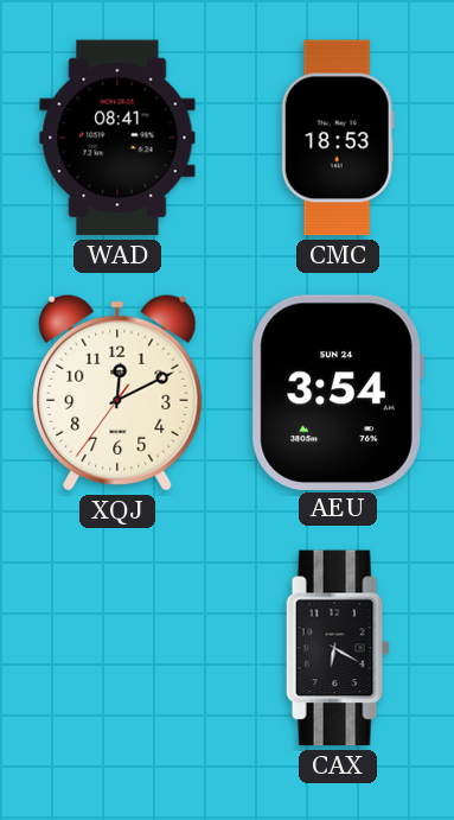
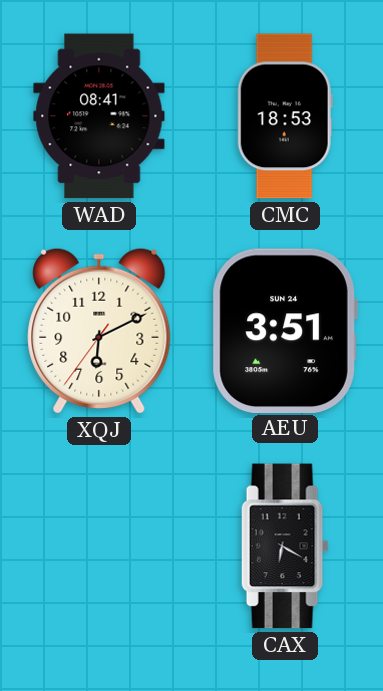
XQJ: 12:10 -> 6:10 (99, 331)
AEU: 3:54 -> 3:51 (285, 330)
